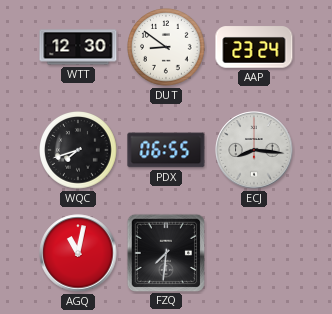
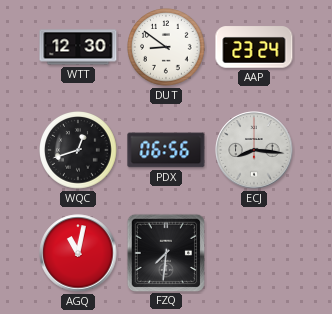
WQC: 7:42 -> 12:42 (78, 150)
PDX: 06:55 -> 06:56 (166, 150)
